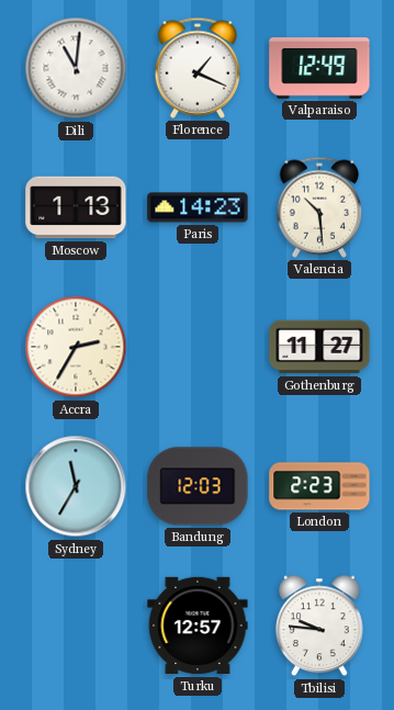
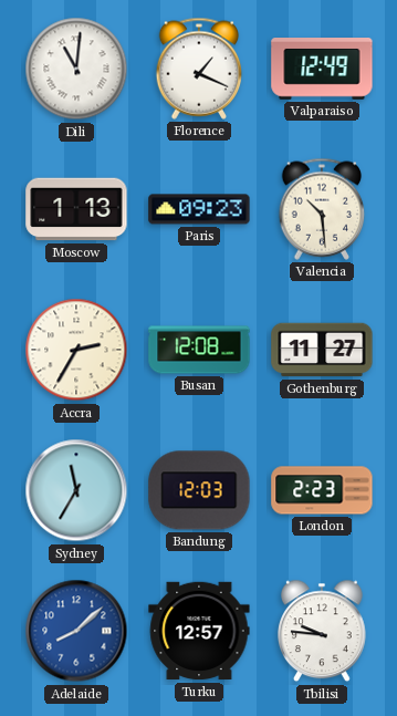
Paris: 14:23 -> 09:23 (199, 209)
Busan: none -> 12:08 (199, 350)
Adelaide: none -> 8:08 (76, 631)
